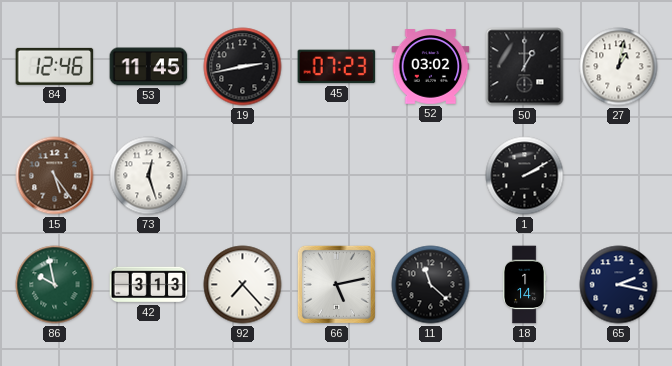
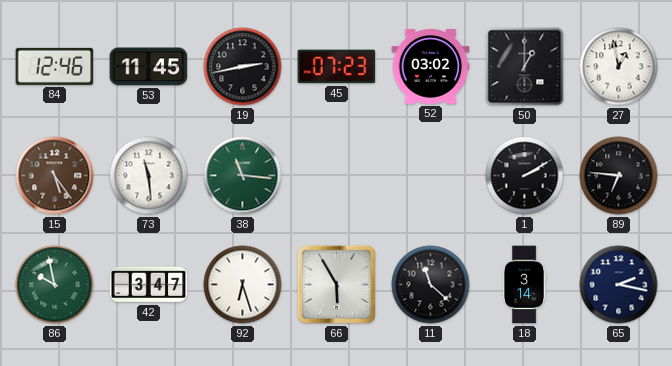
27: 1:02 -> 12:58 (619, 67)
73: 12:27 -> 11:29 (149, 176)
38: none -> 11:16 (243, 176)
89: none -> 6:46 (619, 176)
42: 3:13 -> 3:47 (149, 285)
92: 7:23 -> 6:27 (243, 285)
66: 5:13 -> 5:55 (336, 284)
18: 1:14 -> 3:14 (525, 285)
